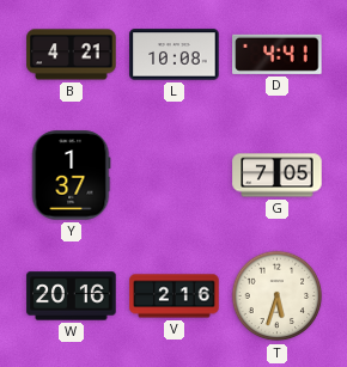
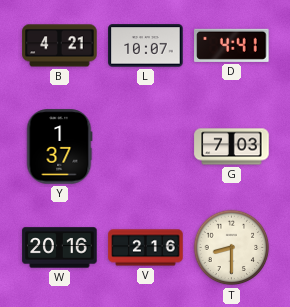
L: 10:08 -> 10:07 (146, 46)
G: 7:05 -> 7:03 (232, 147)
T: 5:33 -> 8:30 (232, 248)
